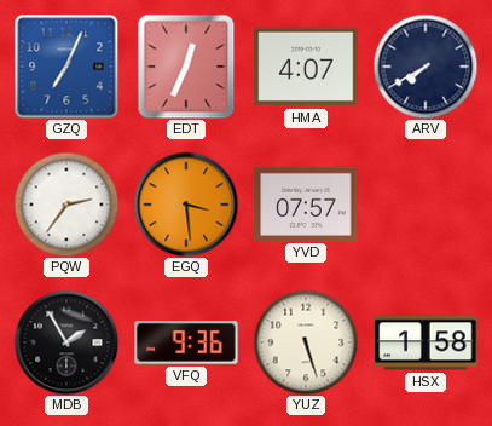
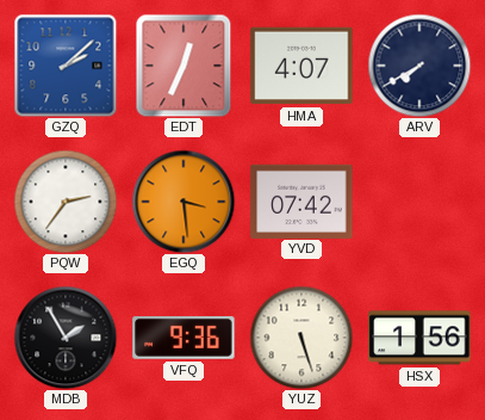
GZQ: 7:04 -> 2:08 (66, 66)
YVD: 07:57 -> 07:42 (301, 200)
HSX: 1:58 -> 1:56 (419, 338)
